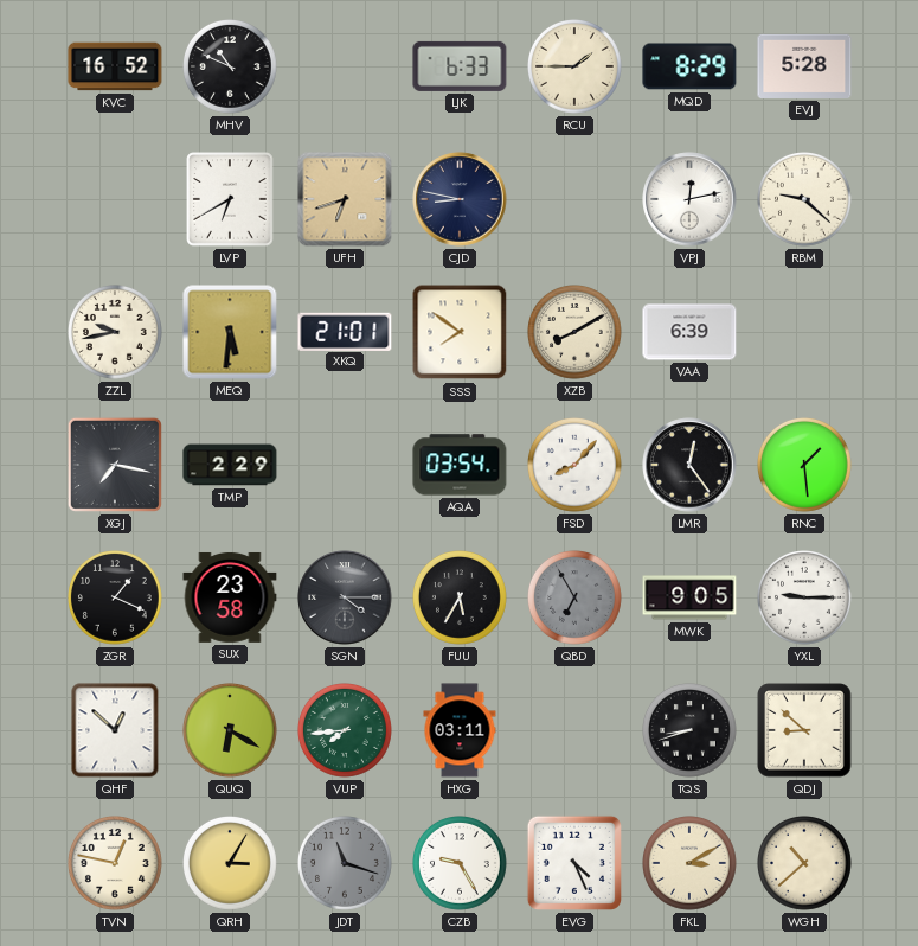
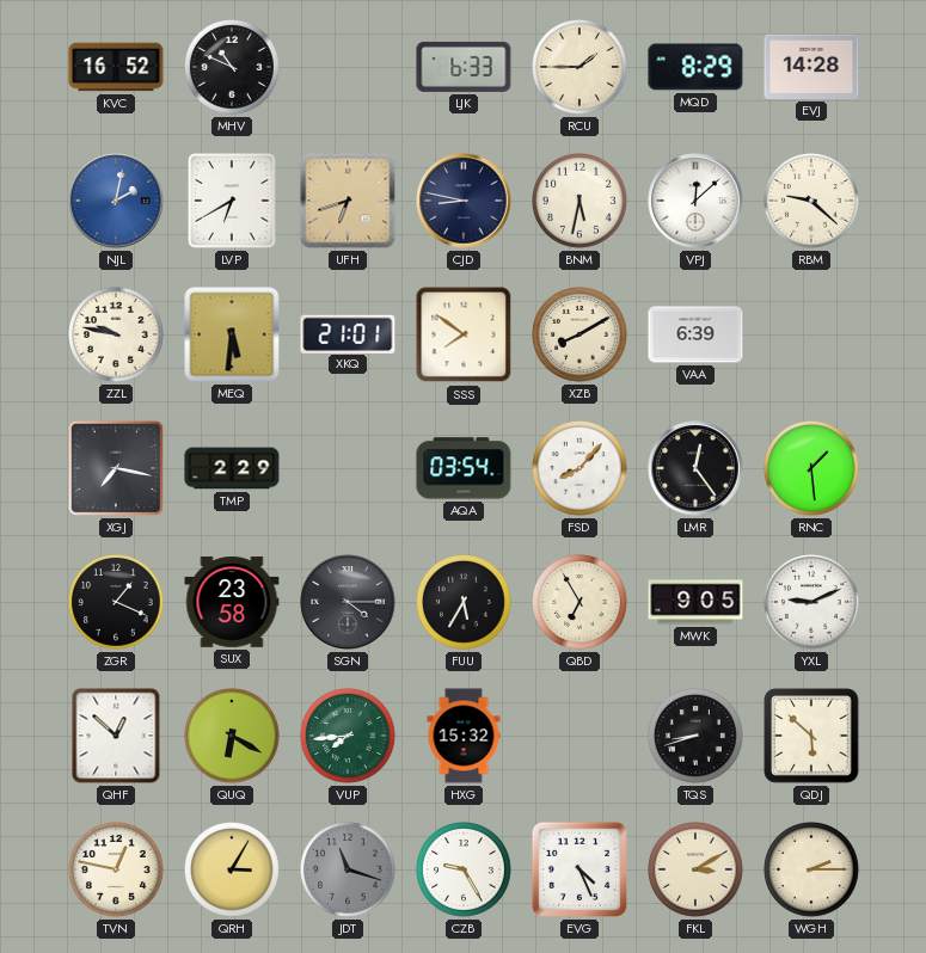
EVJ: 5:28 -> 14:28 (811, 67)
NJL: none -> 2:02 (116, 201)
BNM: none -> 5:32 (581, 202)
VPJ: 12:13 -> 12:08 (695, 201)
ZZL: 9:43 -> 9:47 (117, 336)
QBD dial: grey -> cream (581, 603)
YXL: 9:15 -> 9:11 (812, 603)
HXG: 03:11 -> 15:32 (464, 736)
QDJ: 8:52 -> 5:52 (811, 736)
WGH: 10:38 -> 2:15 (812, 871)
